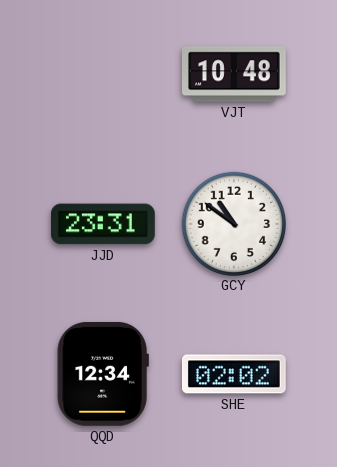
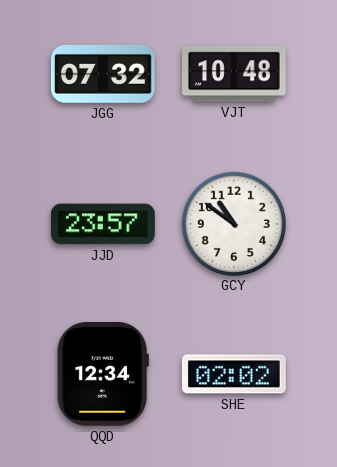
JGG: none -> 07:32 (103, 74)
JJD: 23:31 -> 23:57 (104, 224)
